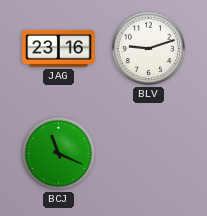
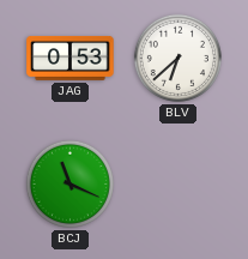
JAG: 23:16 -> 0:53 (71, 59)
BLV: 9:12 -> 6:38 (177, 58)
